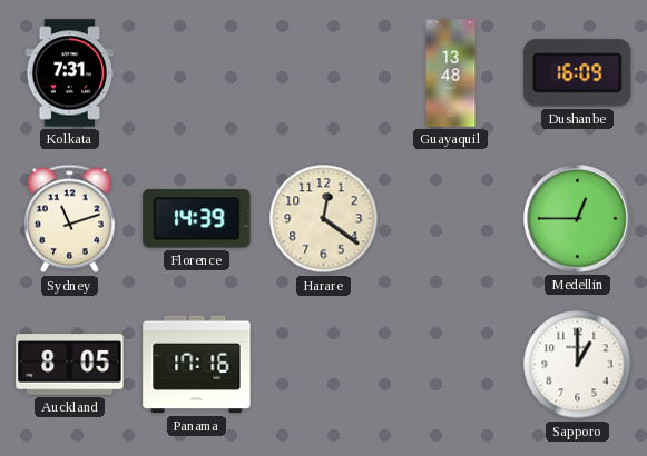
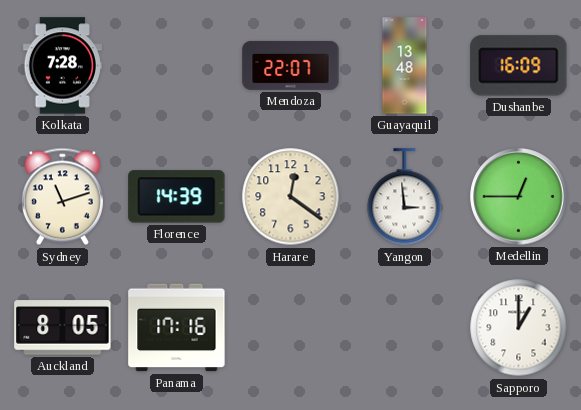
Kolkata: 7:31 -> 7:28 (62, 66)
Mendoza: none -> 22:07 (291, 65)
Yangon: none -> 2:59 (405, 197)
